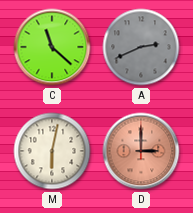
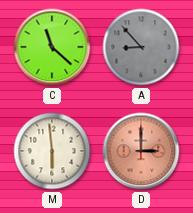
A: 2:41 -> 8:53 (141, 47)
M: 6:02 -> 5:59 (52, 151)
